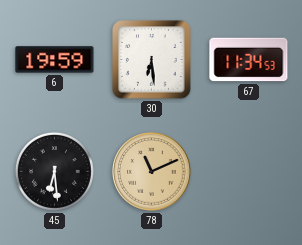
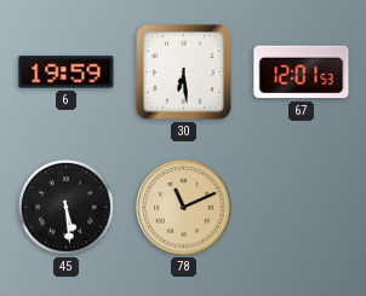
67: 11:34 -> 12:01 (302, 72)
45: 6:29 -> 5:29 (65, 207)
